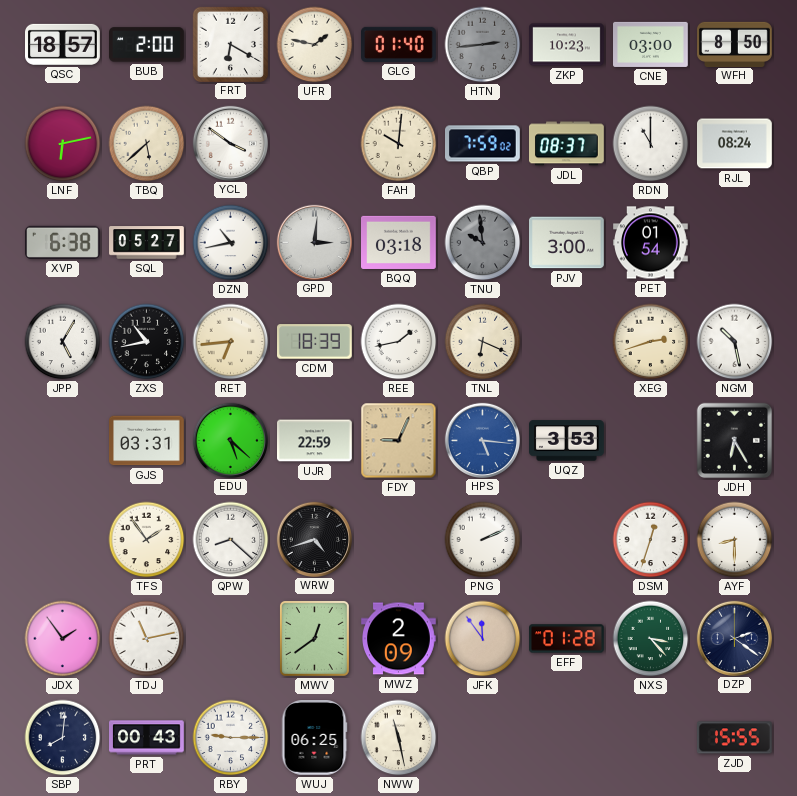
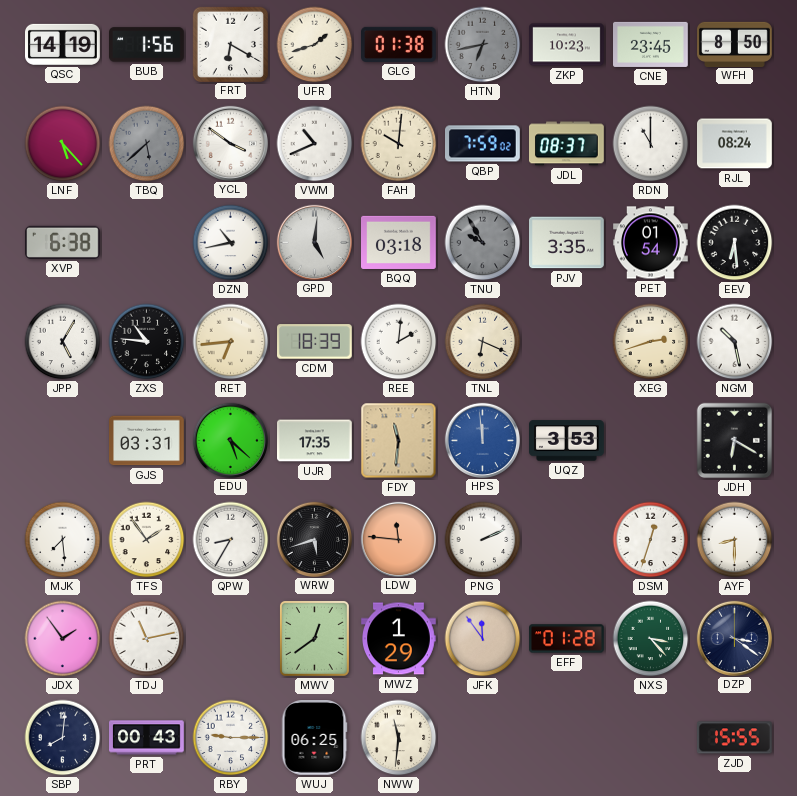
QSC: 18:57 -> 14:19 (63, 44)
BUB: 2:00 -> 1:56 (147, 45)
UFR: 1:47 -> 1:42 (315, 45)
GLG: 01:40 -> 01:38 (399, 44)
HTN: 2:44 -> 6:43 (483, 45)
CNE: 03:00 -> 23:45 (651, 44)
LNF: 6:13 -> 5:23 (63, 144)
TBQ dial: cream -> grey (147, 144)
VWM: none -> 10:41 (315, 144)
SQL: 05:27 -> none (147, 243)
GPD: 3:01 -> 5:01 (314, 242)
TNU: 9:59 -> 9:55 (483, 243)
PJV: 3:00 -> 3:35 (567, 243)
EEV: none -> 6:29 (735, 243)
ZXS: 10:43 -> 10:46 (147, 342)
REE: 1:43 -> 2:01 (399, 342)
UJR: 22:59 -> 17:35 (315, 441)
FDY: 9:04 -> 11:31 (399, 441)
HPS: 5:16 -> 11:59 (482, 440)
JDH: 6:25 -> 6:20 (735, 441)
MJK: none -> 7:29 (63, 540)
QPW: 8:22 -> 8:35 (231, 540)
WRW: 4:42 -> 5:42 (314, 539)
LDW: none -> 11:46 (398, 539)
MWZ: 2:09 -> 1:29 (399, 639)
DZP: 2:21 -> 3:21 (734, 638)
NWW: 11:28 -> 11:31 (399, 738)
